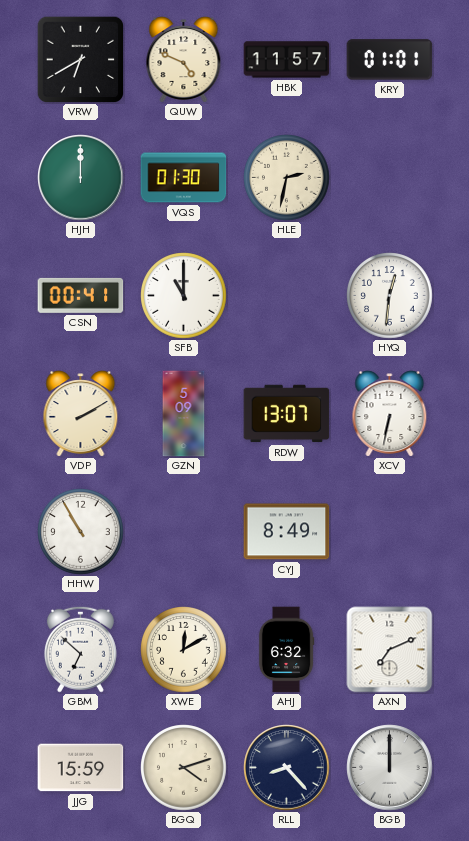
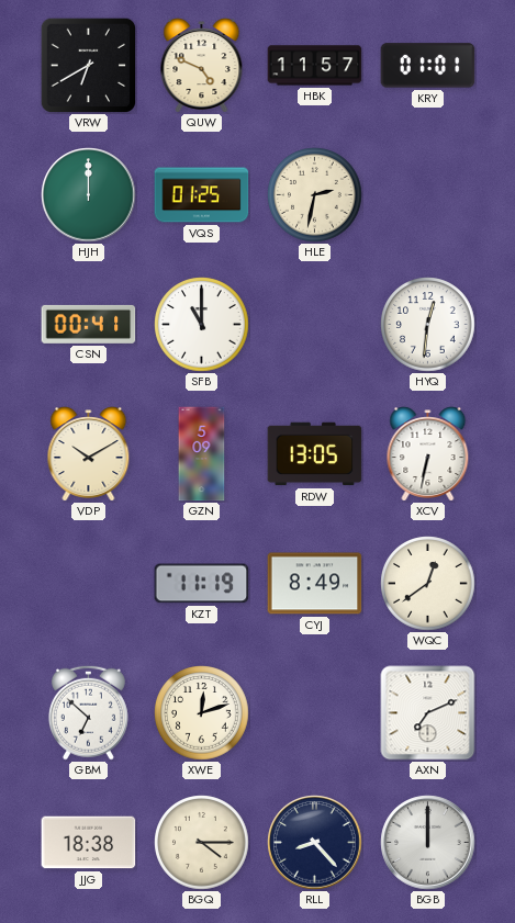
VQS: 01:30 -> 01:25 (202, 195)
VDP: 2:10 -> 10:10 (89, 454)
RDW: 13:07 -> 13:05 (315, 454)
HHW: 10:55 -> none (81, 532)
KZT: none -> 11:19 (202, 584)
WQC: none -> 12:39 (428, 584)
XWE: 12:10 -> 12:12 (202, 713)
AHJ: 6:32 -> none (286, 650)
JJG: 15:59 -> 18:38 (89, 843)
BGQ: 4:12 -> 4:15 (202, 843)
